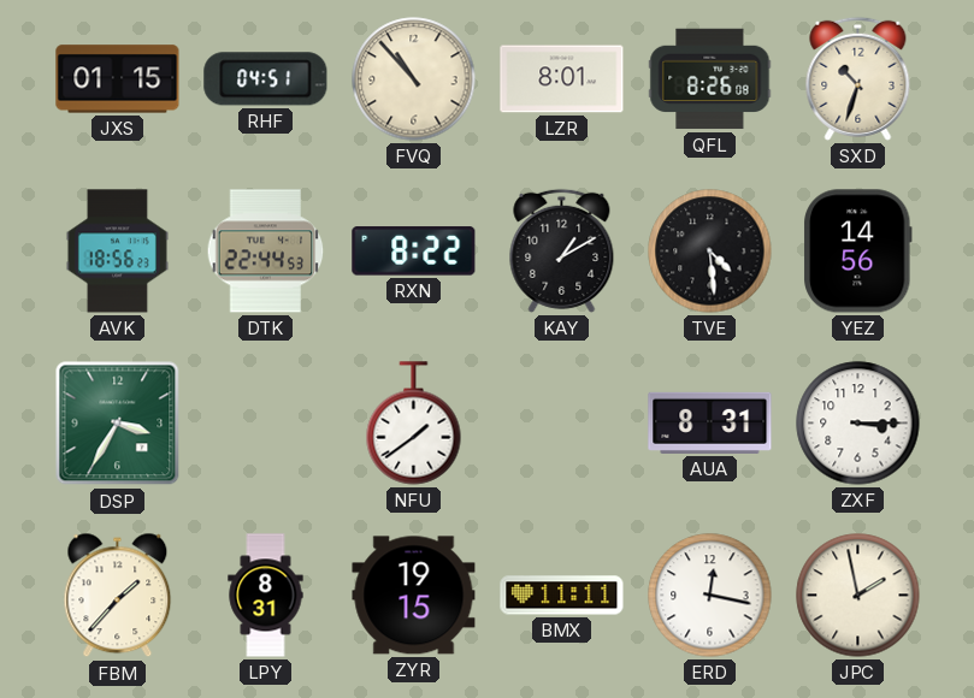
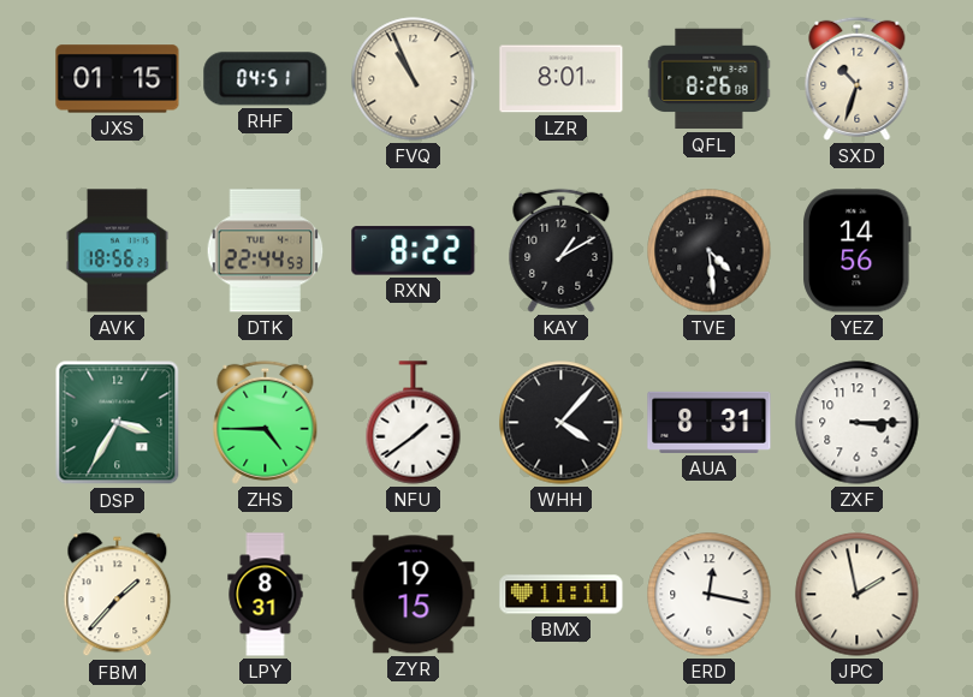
FVQ: 10:53 -> 10:56 (414, 79)
ZHS: none -> 4:45 (266, 422)
WHH: none -> 4:07 (562, 423)
